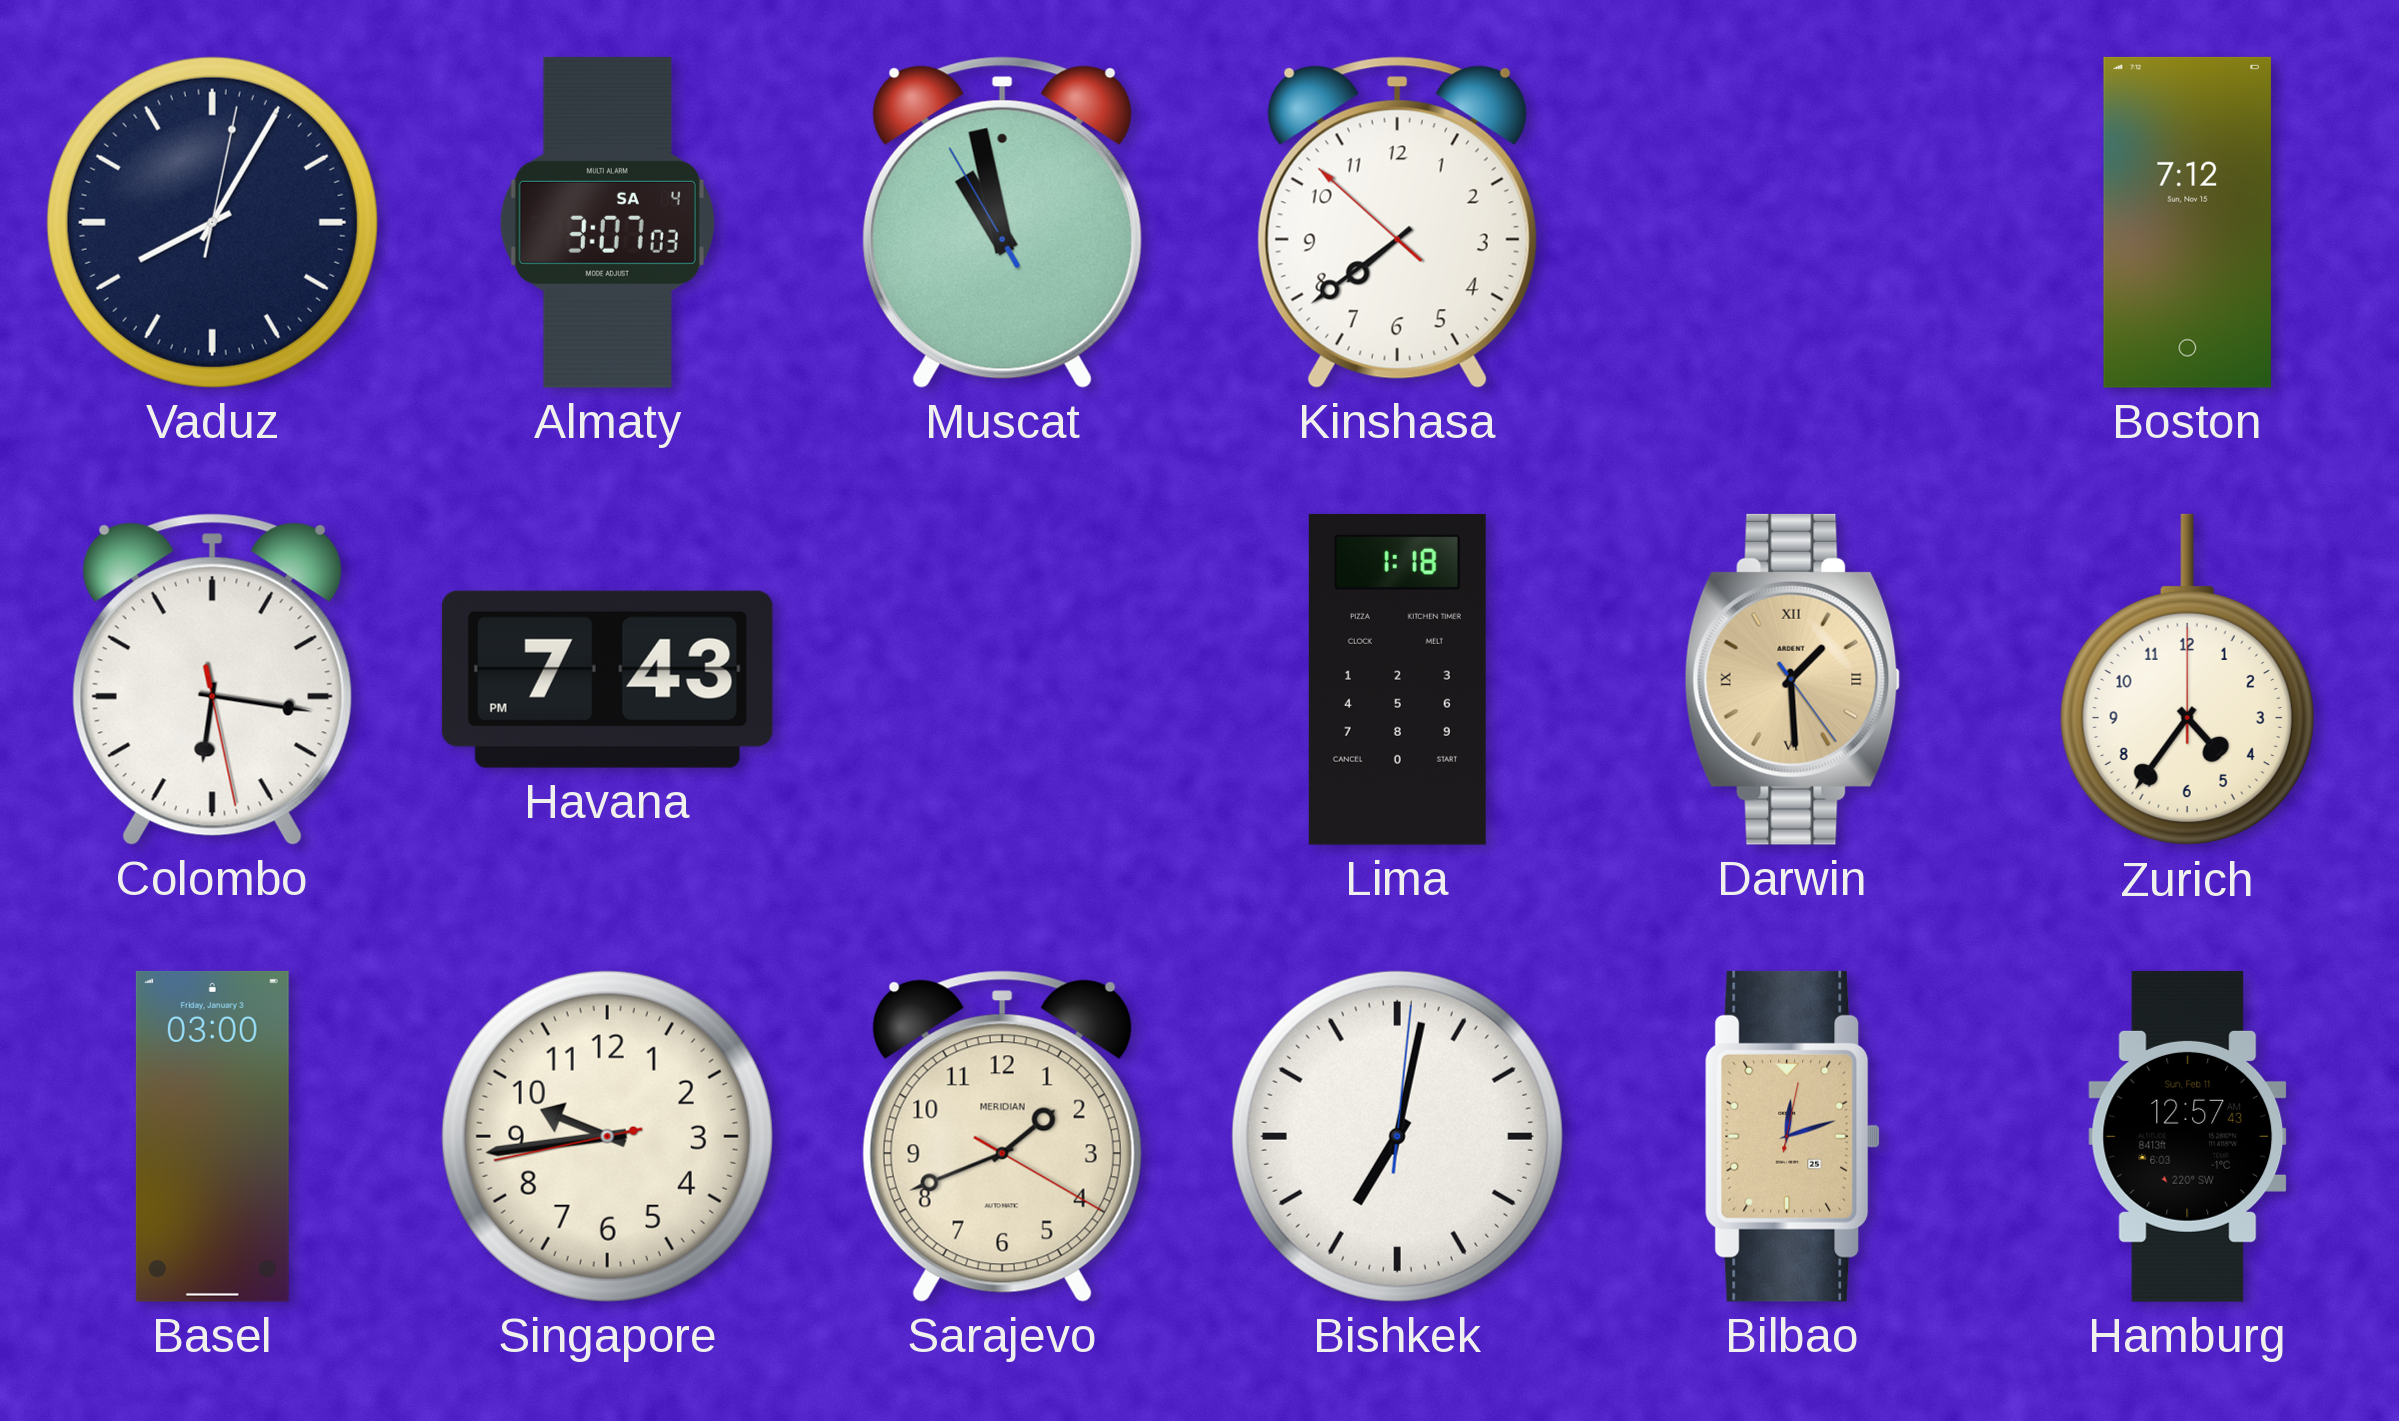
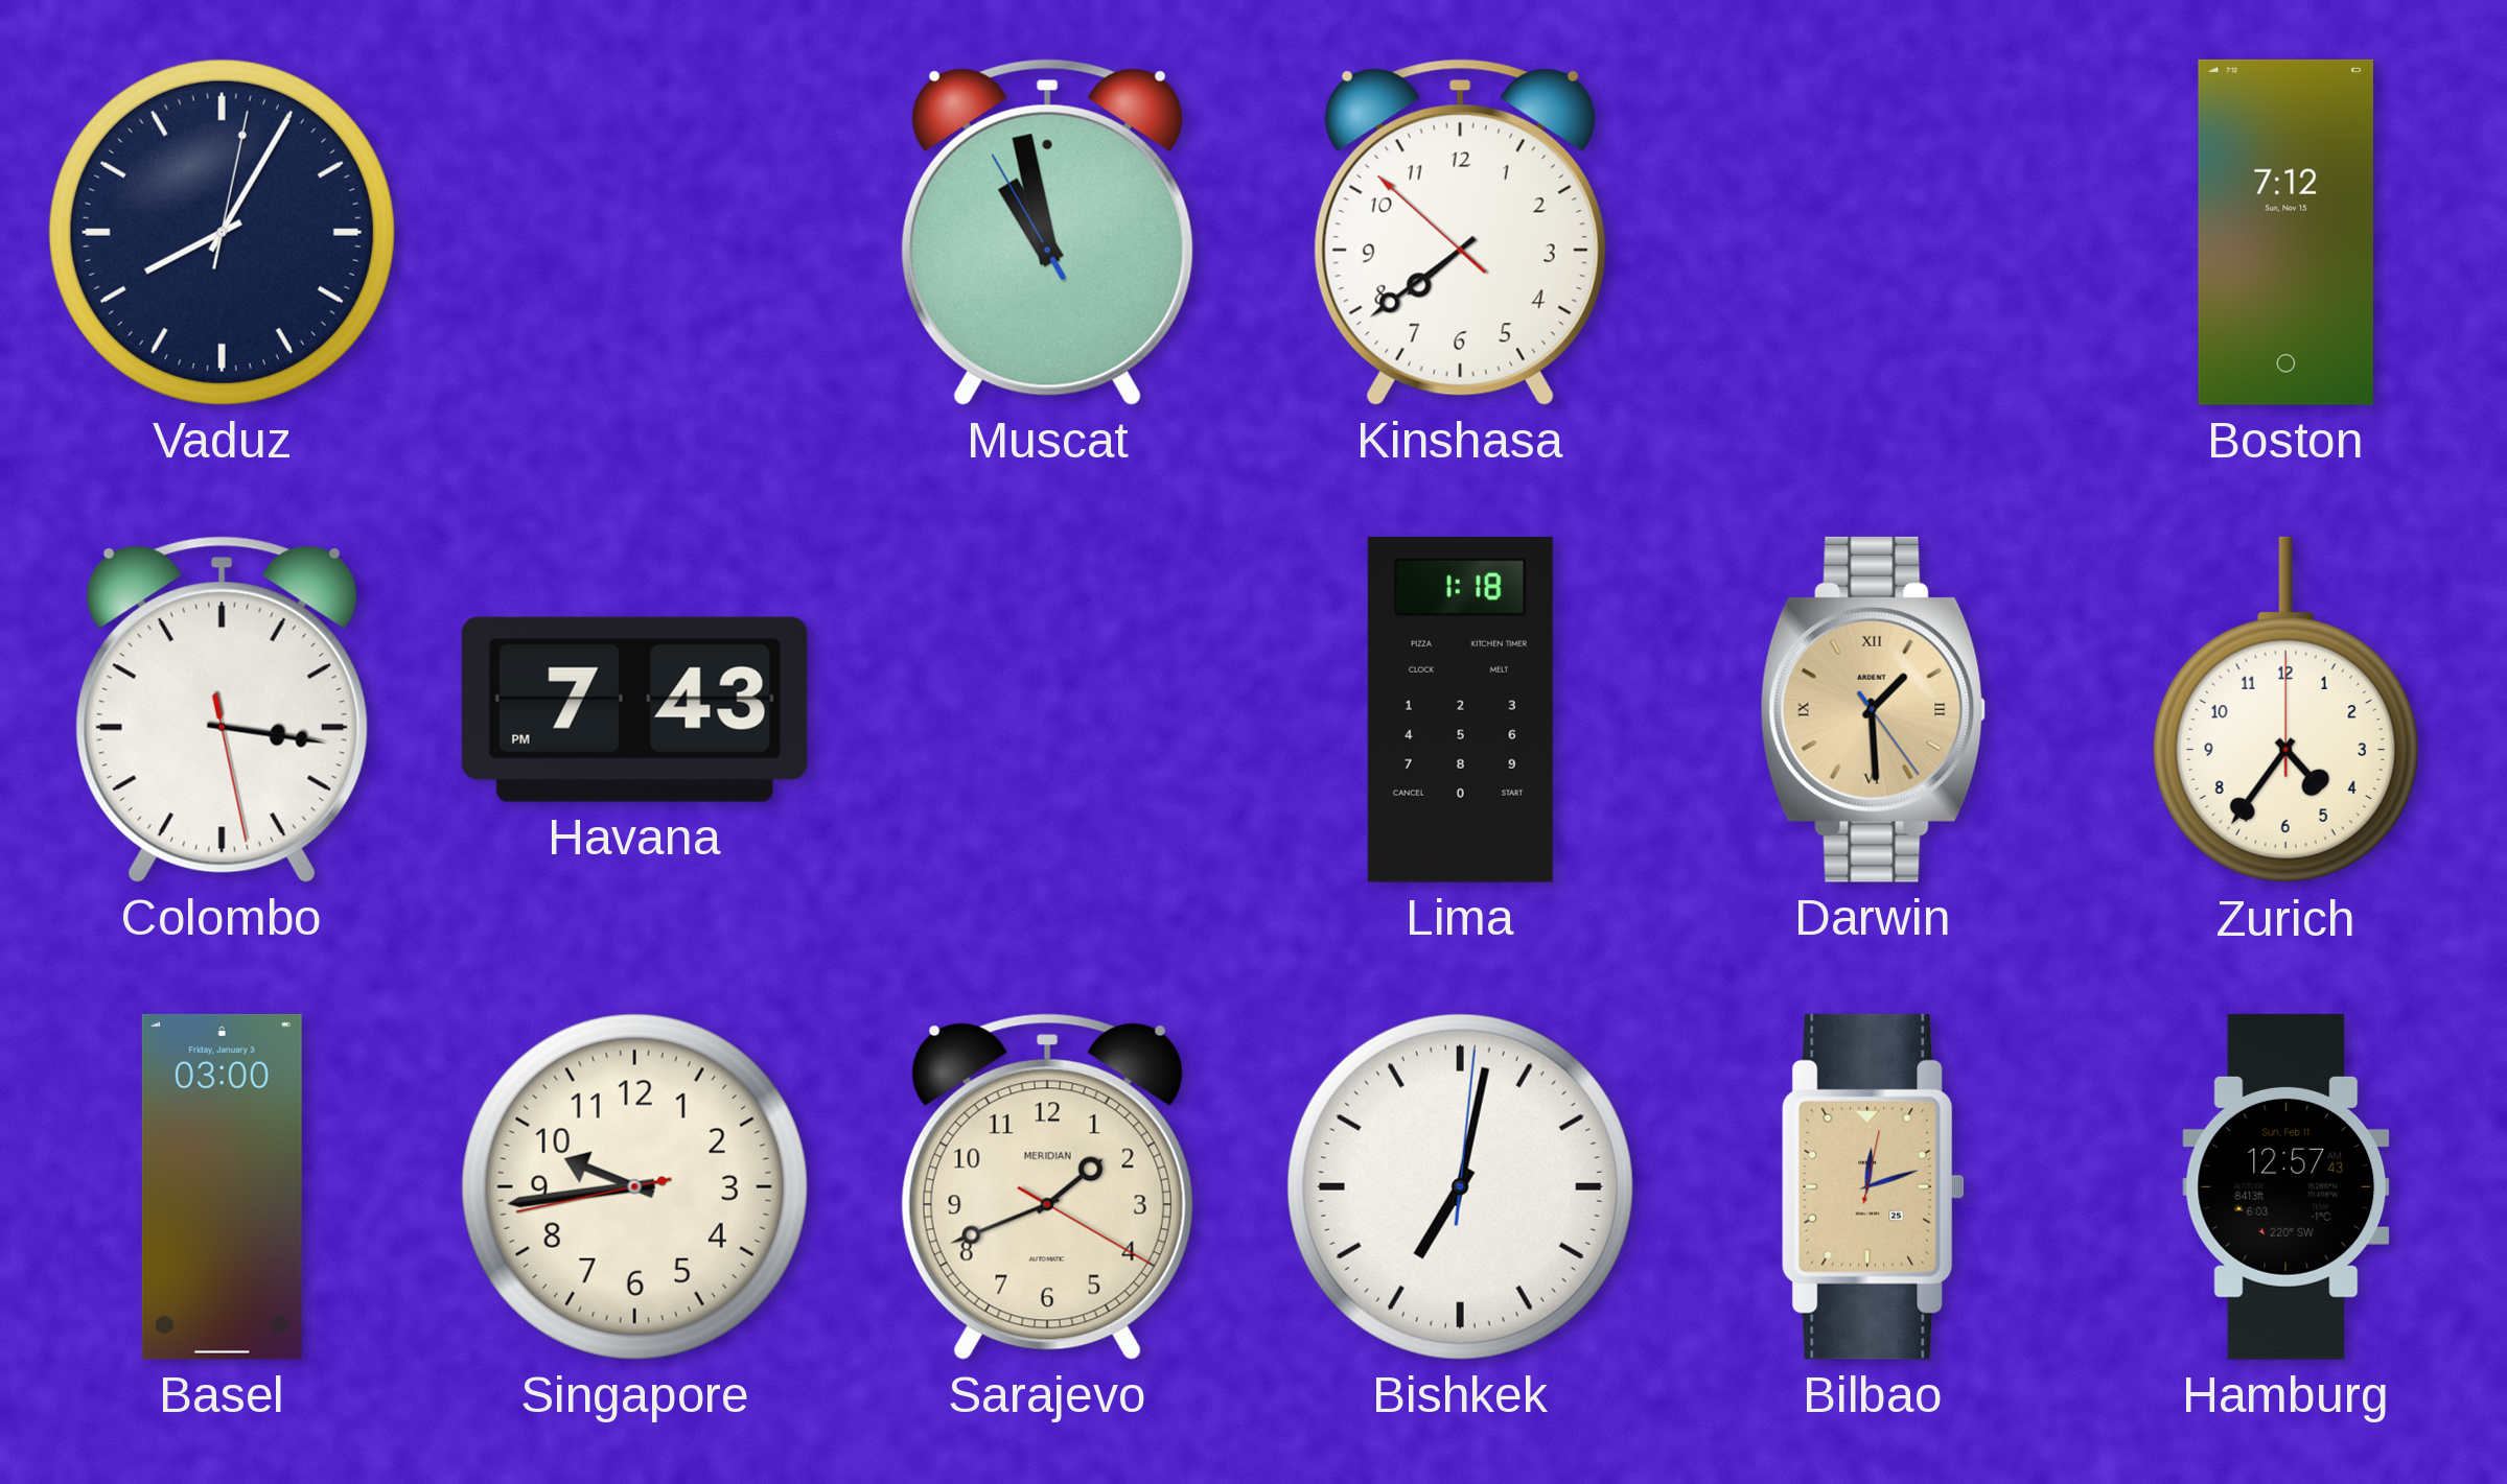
Almaty: 3:07 -> none (607, 222)
Colombo: 6:16 -> 3:16 (222, 709)
